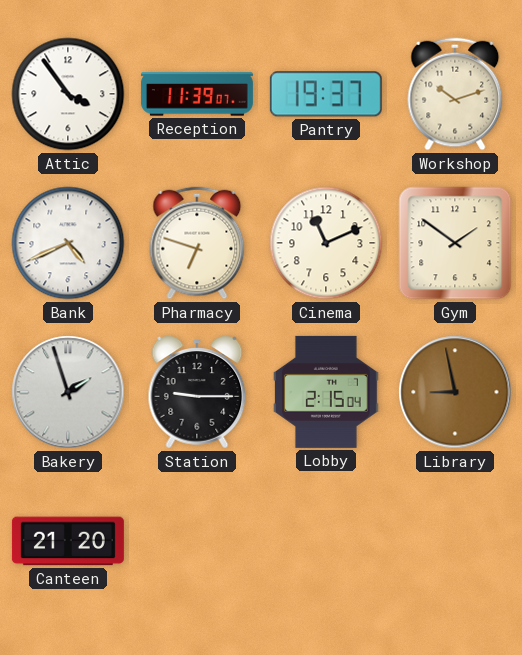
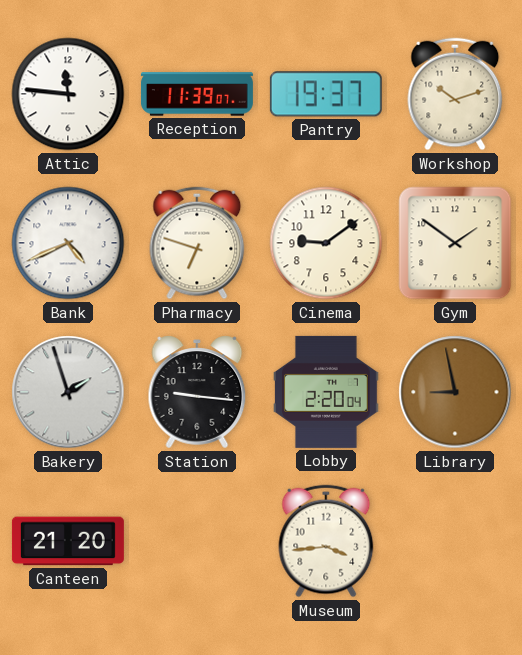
Attic: 3:54 -> 11:46 (68, 94)
Cinema: 11:11 -> 9:09 (326, 243)
Station: 9:15 -> 9:16 (197, 392)
Lobby: 2:15 -> 2:20 (327, 392)
Museum: none -> 3:44 (326, 541)
